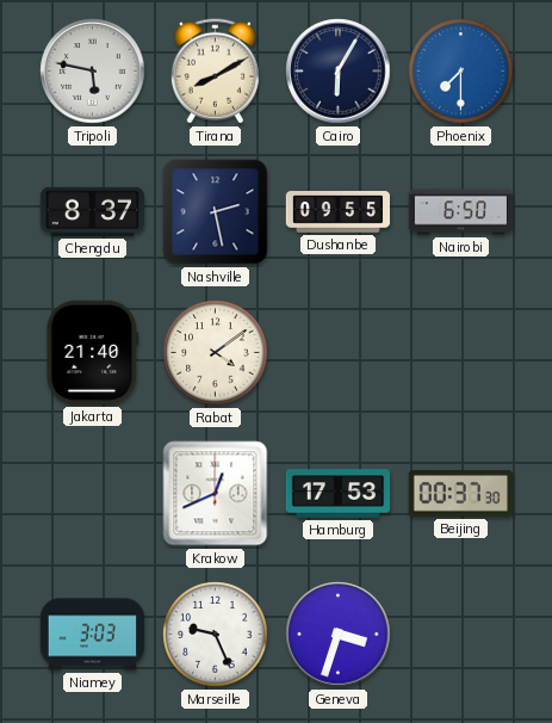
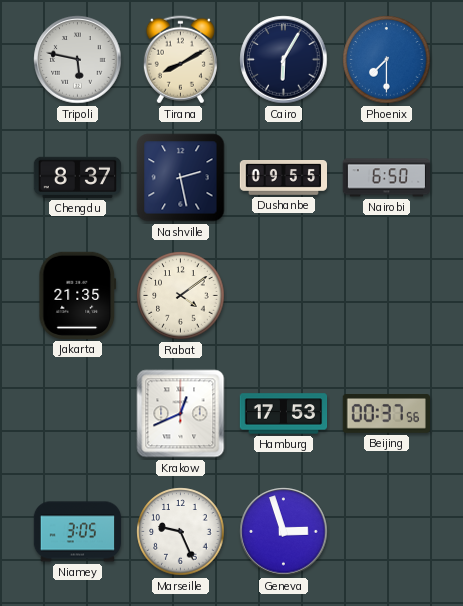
Jakarta: 21:40 -> 21:35 (78, 295)
Beijing: 00:37:30 -> 00:37:56 (386, 414)
Niamey: 3:03 -> 3:05 (77, 532)
Geneva: 3:33 -> 2:57 (284, 532)
